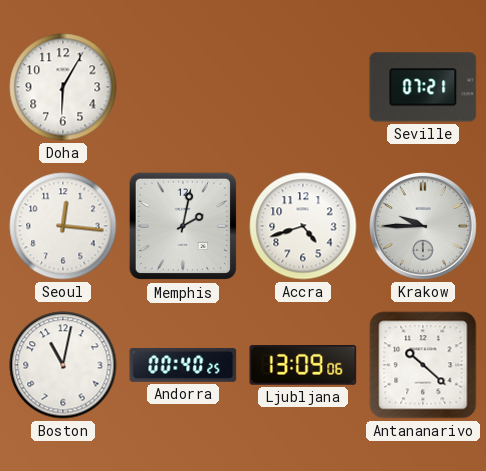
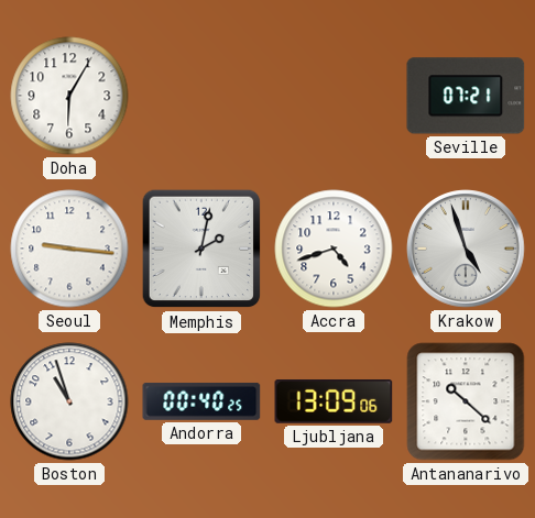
Seoul: 12:16 -> 9:16 (69, 249)
Krakow: 9:45 -> 4:57 (466, 249)
Boston: 11:02 -> 10:57 (69, 401)
